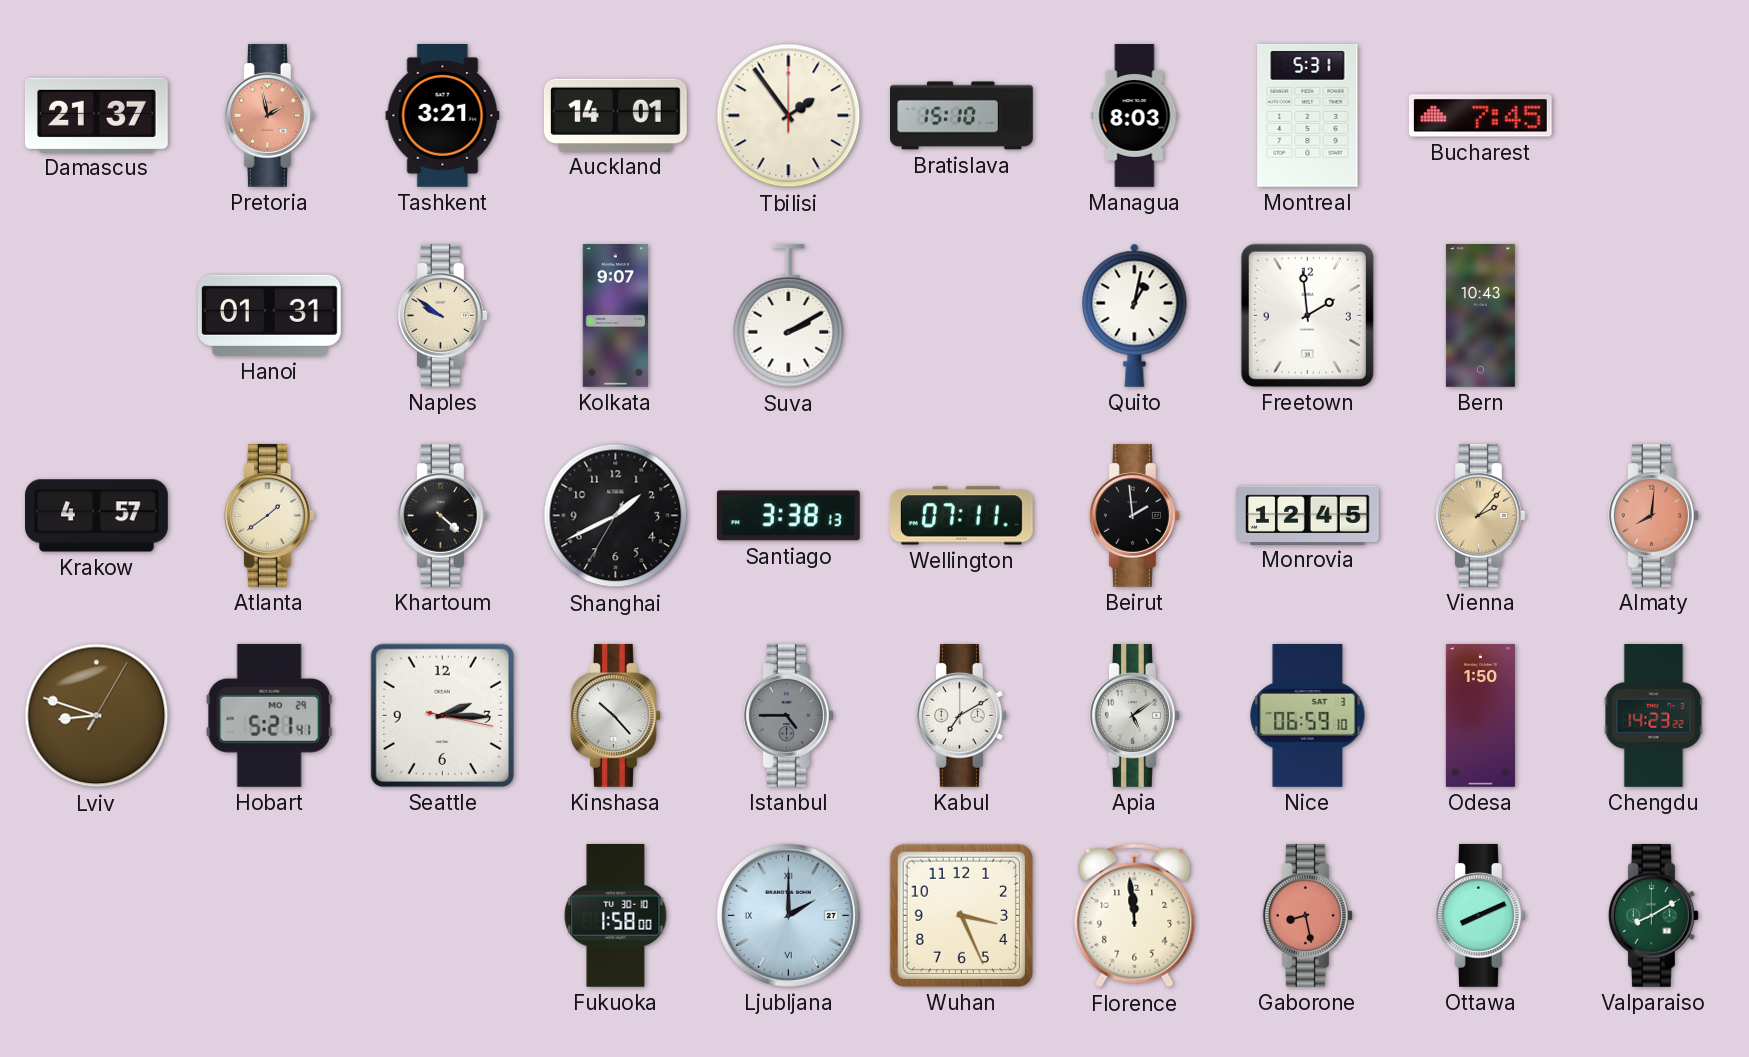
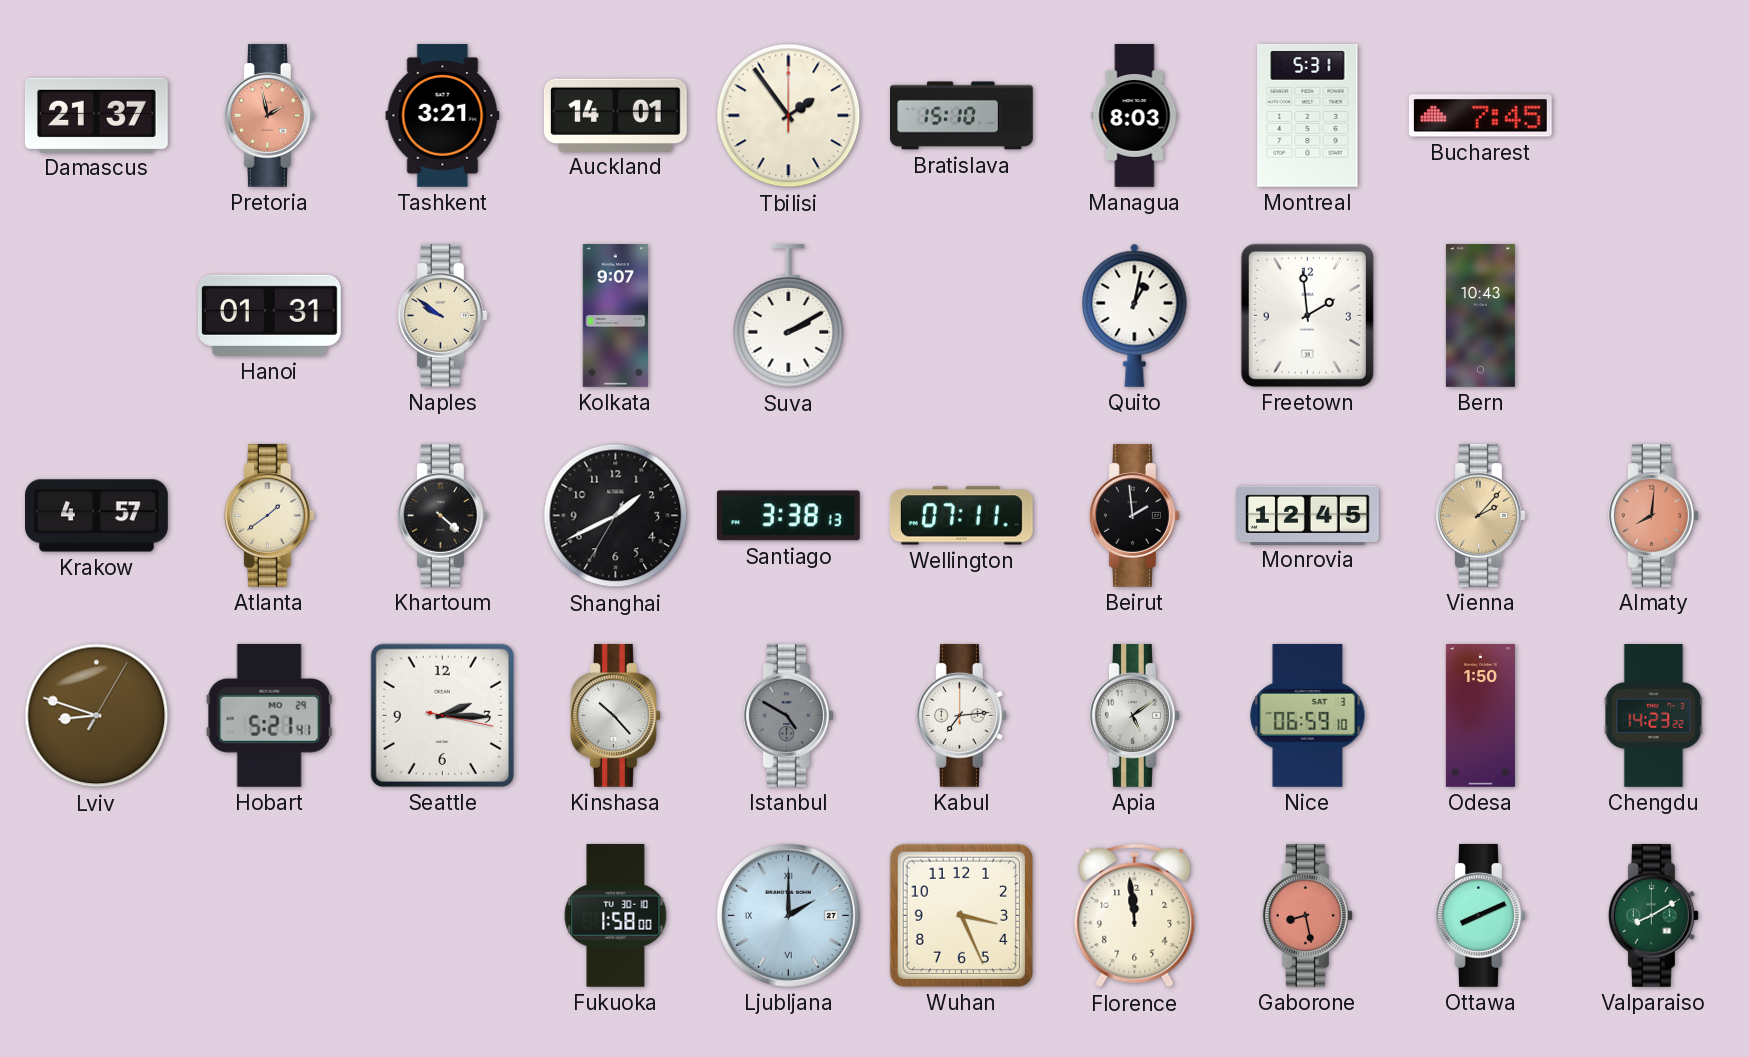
Istanbul: 4:45 -> 4:50 (788, 715)
Kabul: 7:10 -> 7:14 (961, 715)
